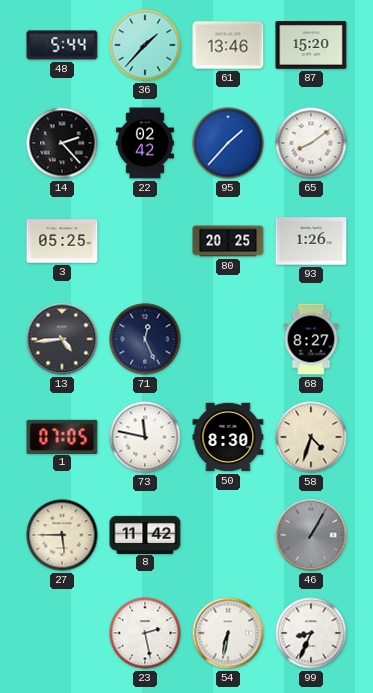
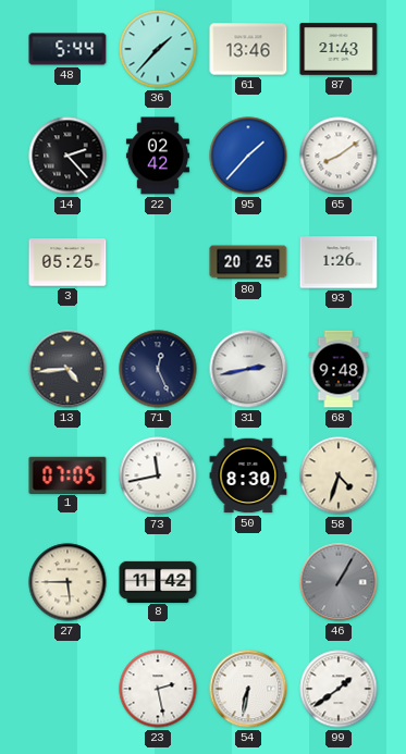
87: 15:20 -> 21:43 (339, 49)
31: none -> 2:43 (248, 369)
68: 8:27 -> 9:48 (339, 369)
73: 11:47 -> 11:43 (158, 475)
99: 8:34 -> 1:39 (339, 689)
